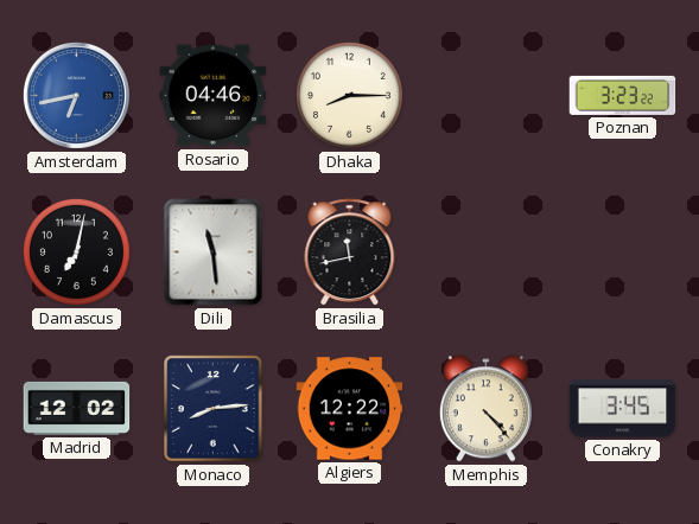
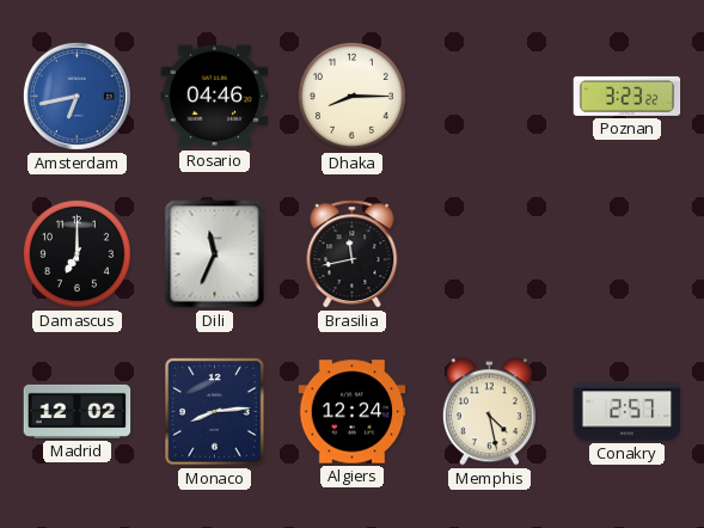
Damascus: 7:02 -> 7:00 (76, 253)
Dili: 11:29 -> 11:34 (215, 254)
Algiers: 12:22 -> 12:24 (353, 412)
Memphis: 4:23 -> 4:28 (489, 412)
Conakry: 3:45 -> 2:57 (628, 412)
